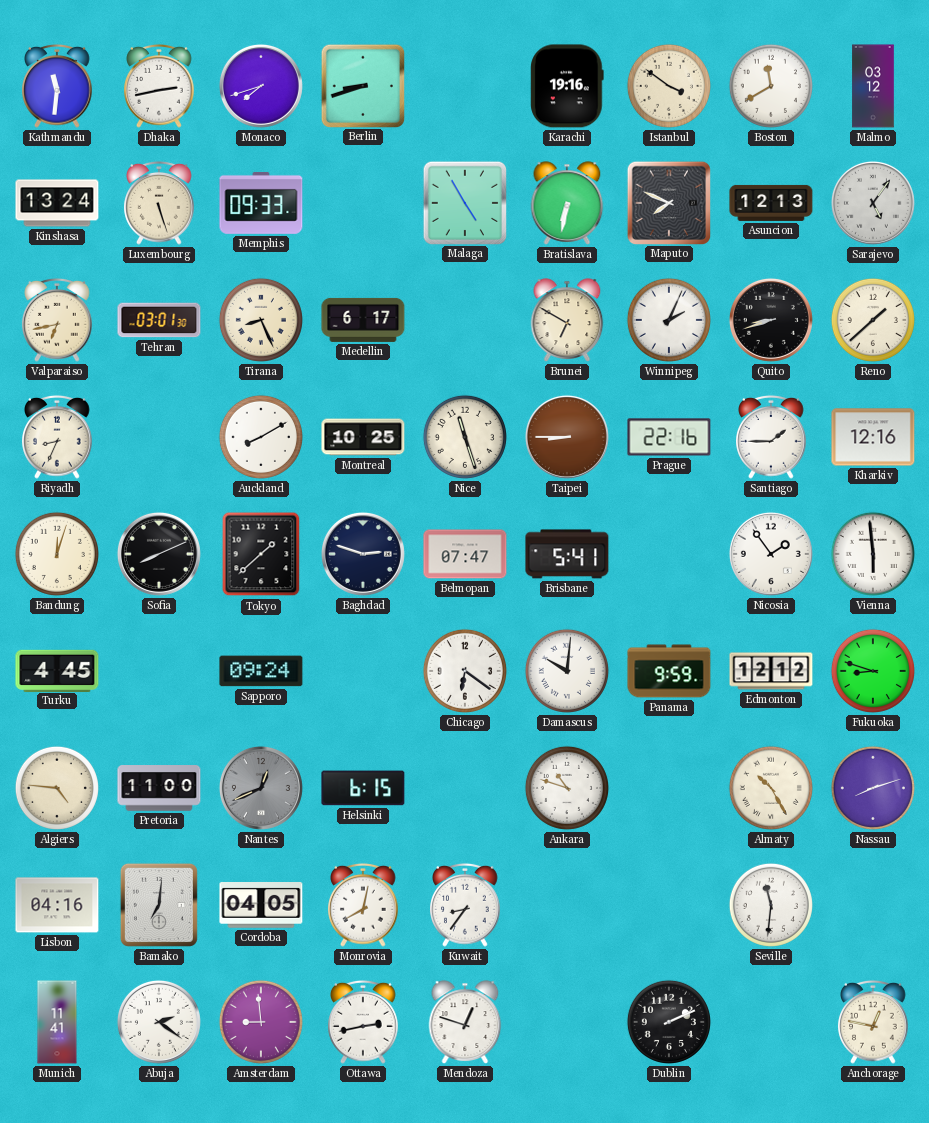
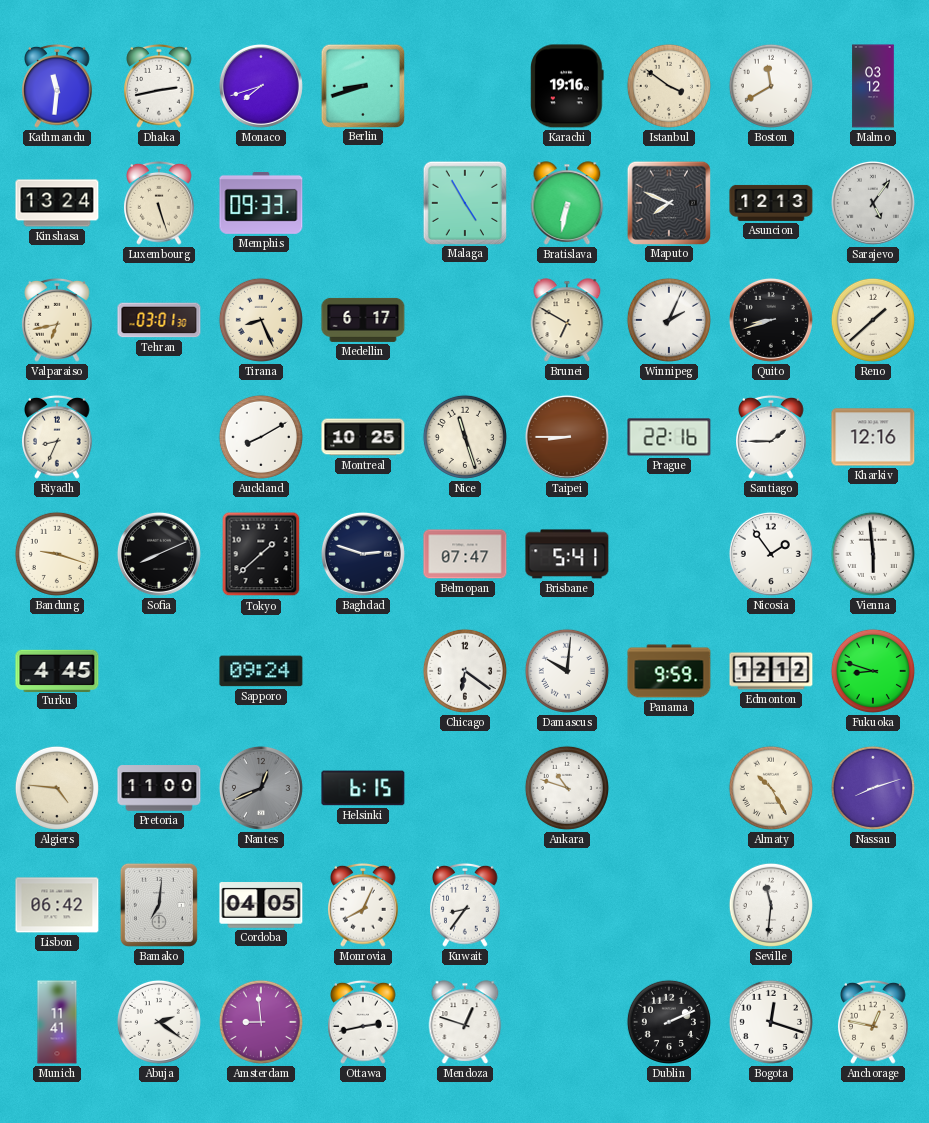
Bandung: 12:03 -> 9:18 (57, 554)
Lisbon: 04:16 -> 06:42 (57, 905)
Monrovia: 8:02 -> 8:04 (363, 905)
Bogota: none -> 12:18 (771, 1022)
